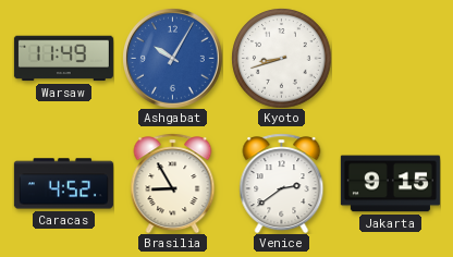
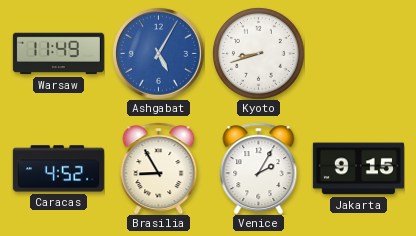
Ashgabat: 10:05 -> 5:05 (159, 54)
Venice: 2:39 -> 2:05 (259, 168)
